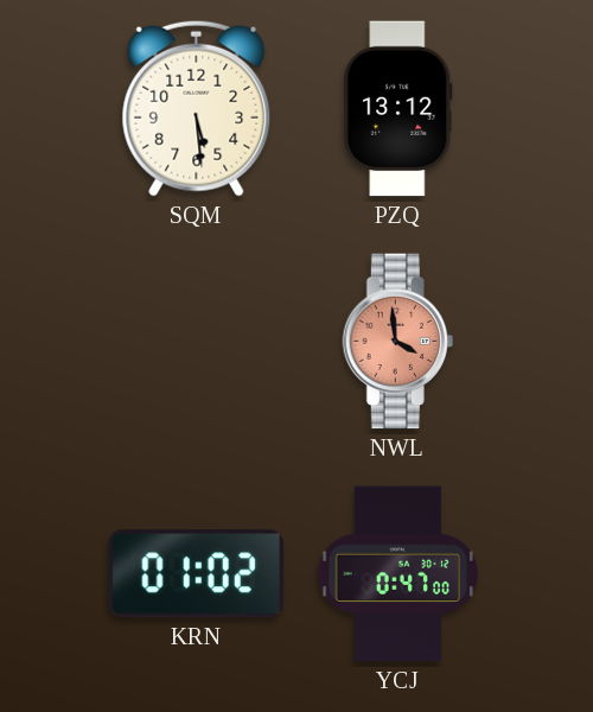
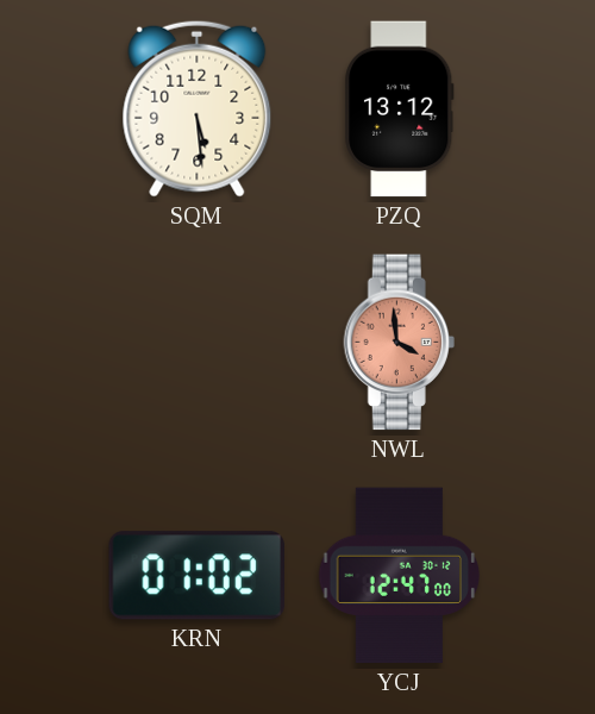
YCJ: 0:47 -> 12:47 (400, 576)
